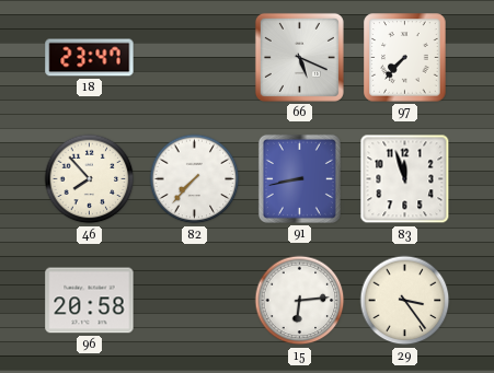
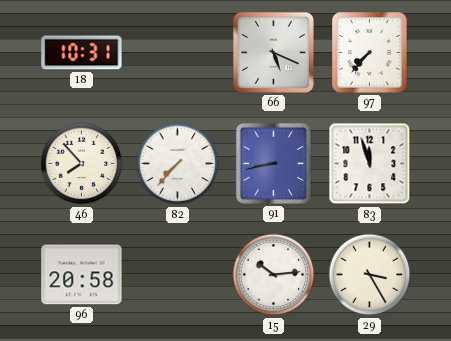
18: 23:47 -> 10:31 (82, 53)
15: 6:14 -> 10:14 (274, 275)
29: 3:24 -> 3:25 (370, 275)
